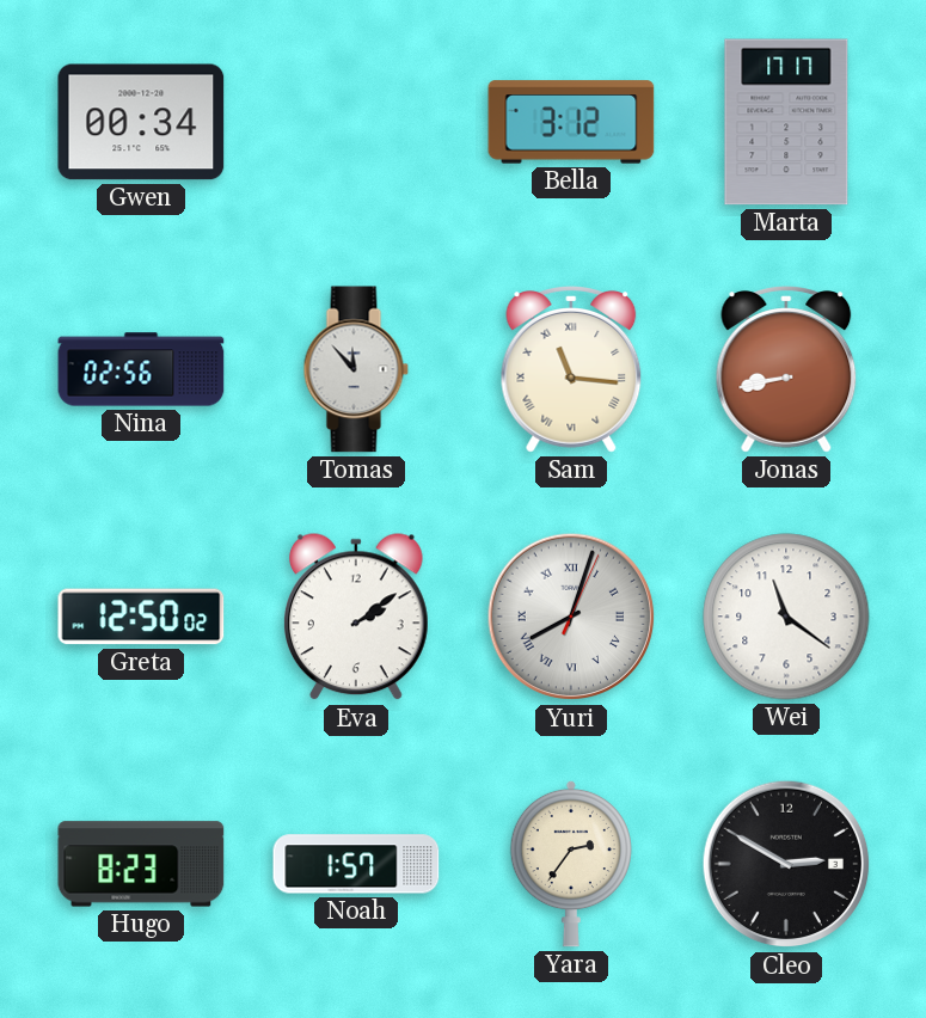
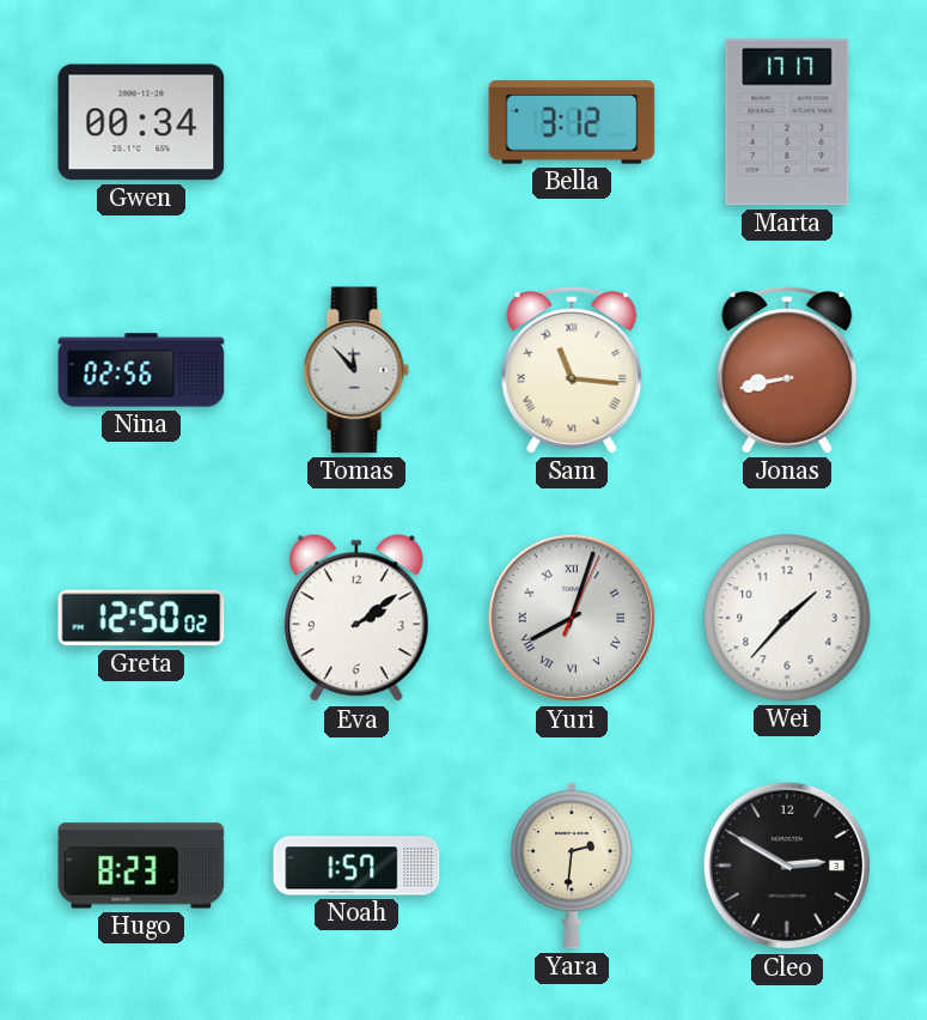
Wei: 11:21 -> 1:37 (787, 618)
Yara: 2:36 -> 2:31 (572, 866)
